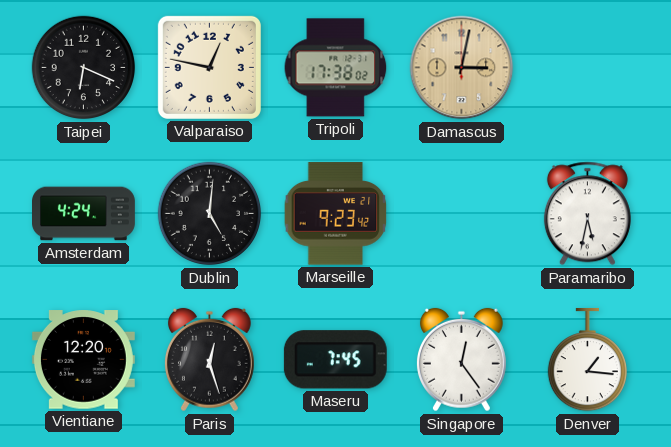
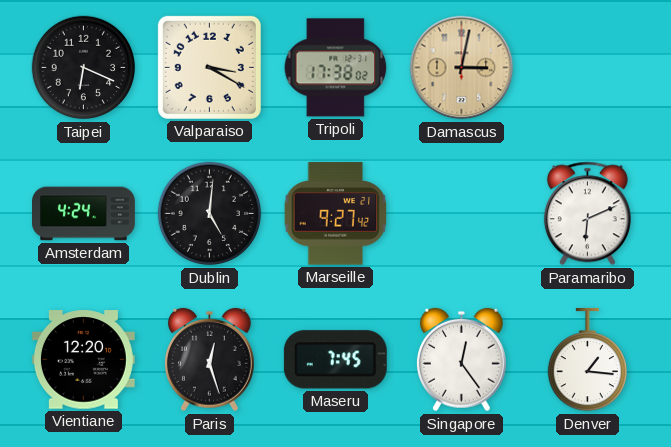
Valparaiso: 12:47 -> 3:20 (209, 67)
Marseille: 9:23 -> 9:27 (336, 214)
Paramaribo: 5:32 -> 6:11 (587, 214)
